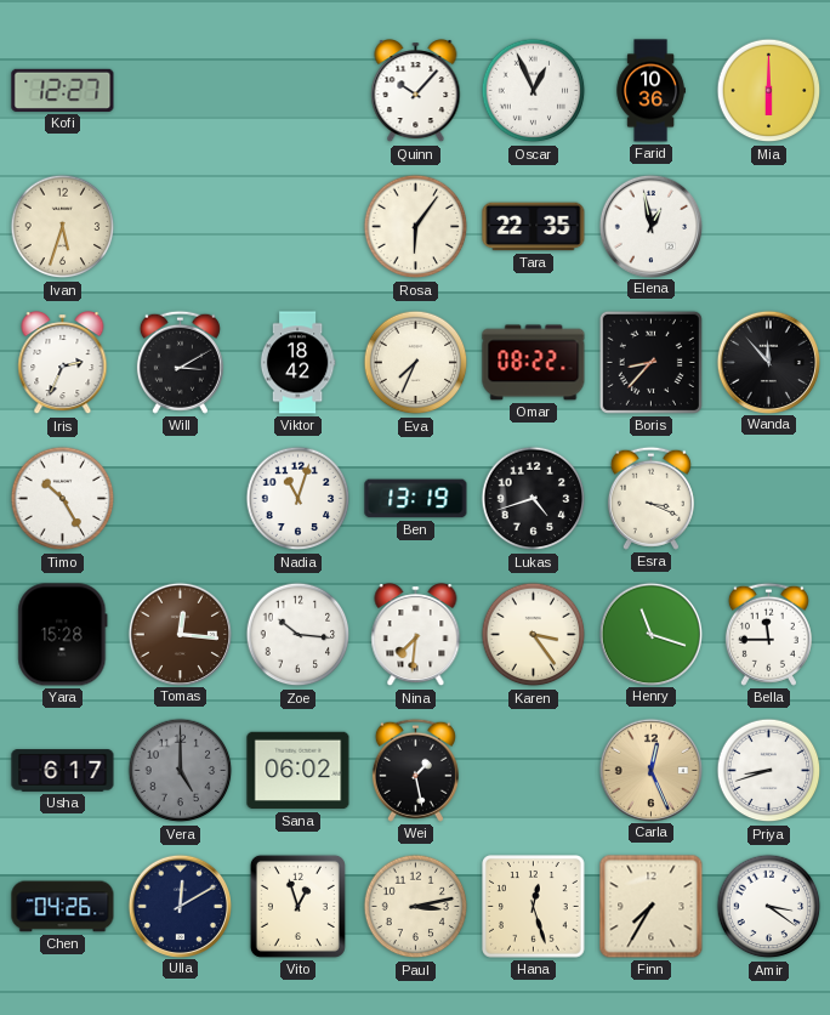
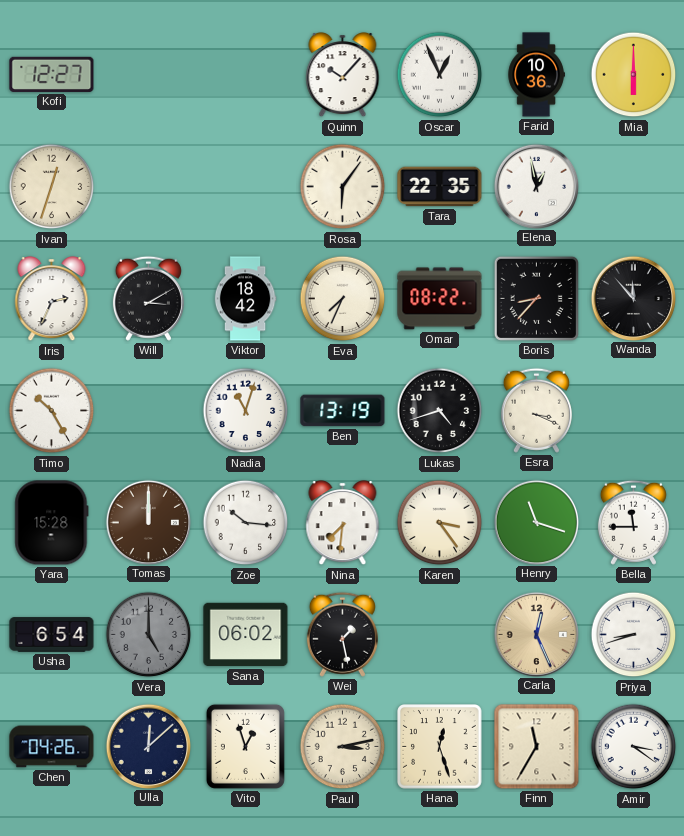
Ivan: 5:33 -> 12:33 (52, 187)
Tomas: 12:16 -> 12:00 (148, 522)
Usha: 6:17 -> 6:54 (52, 635)
Ulla: 12:10 -> 12:08 (148, 746)
Finn: 7:35 -> 11:35 (537, 747)
